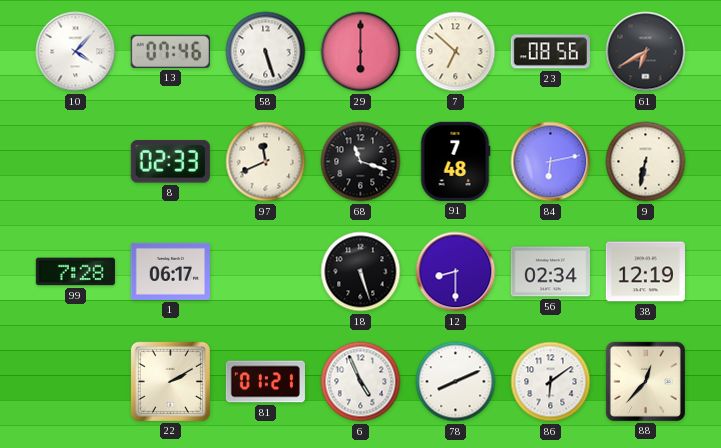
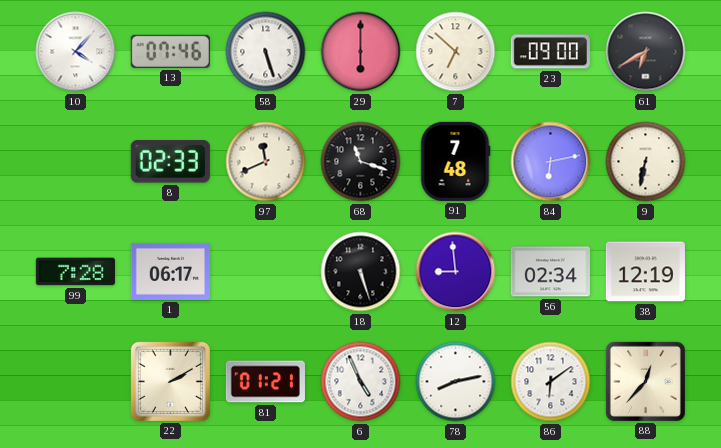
23: 08:56 -> 09:00 (550, 52)
12: 8:30 -> 8:59 (456, 272)
78: 8:11 -> 8:13 (456, 382)
